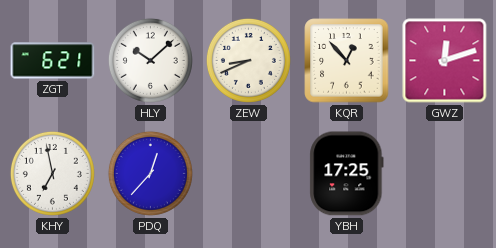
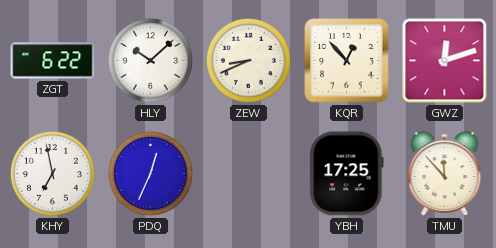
ZGT: 6:21 -> 6:22 (53, 61)
PDQ: 12:37 -> 12:34 (150, 173)
TMU: none -> 11:53 (445, 174)
